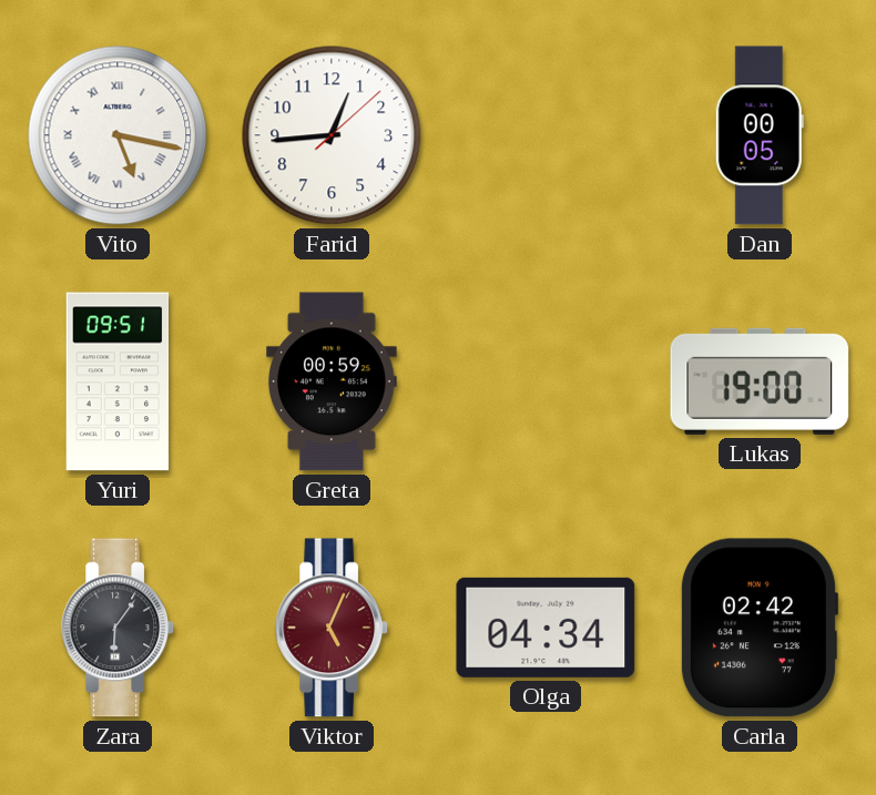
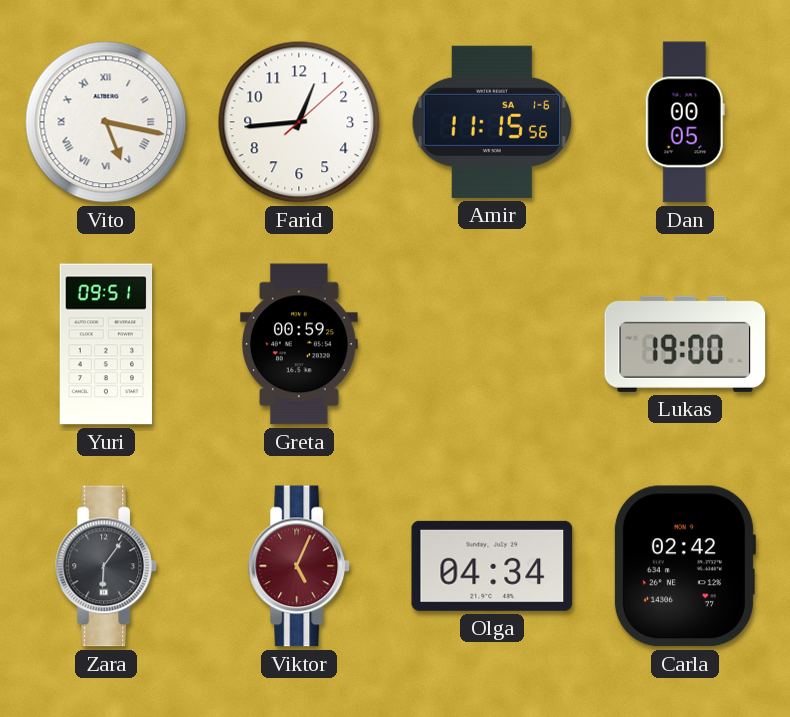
Amir: none -> 11:15 (492, 122)
